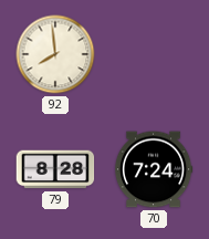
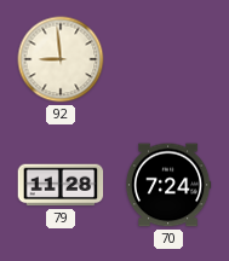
92: 7:59 -> 8:59 (61, 59)
79: 8:28 -> 11:28 (61, 185)
